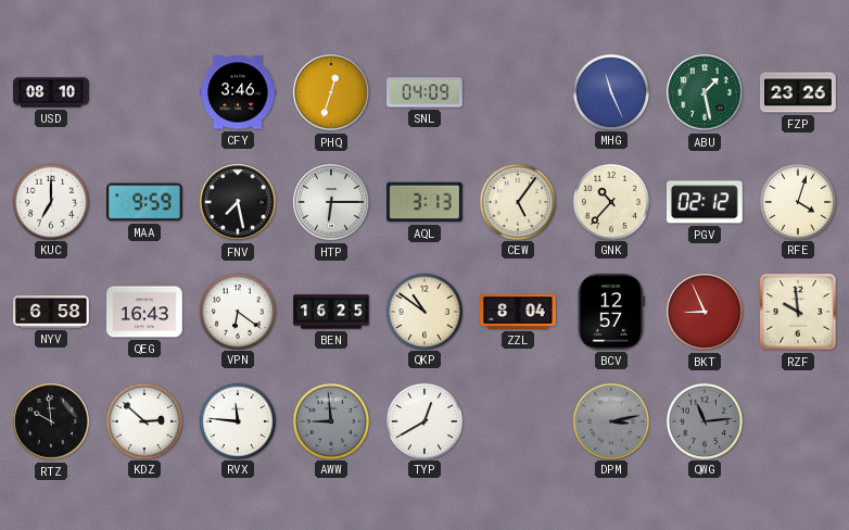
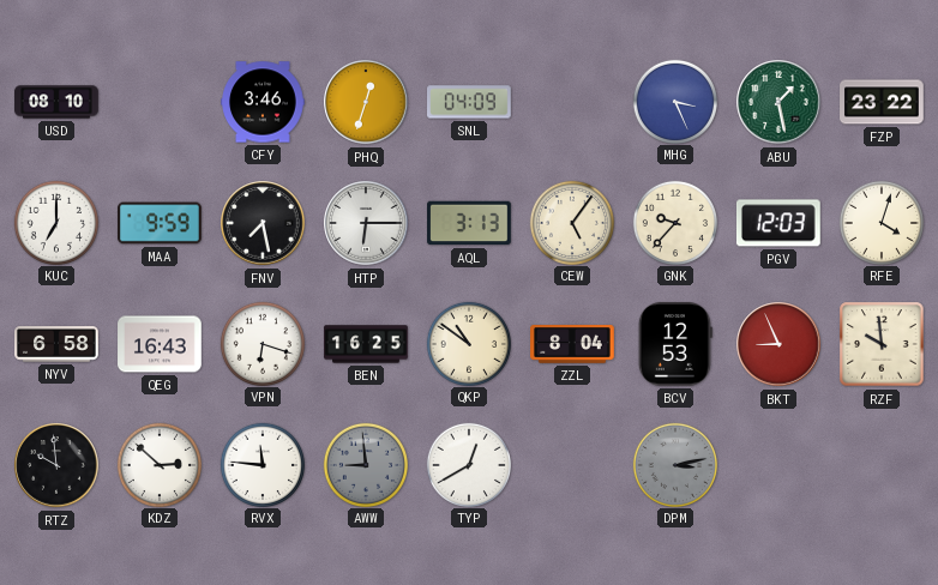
MHG: 11:26 -> 3:26 (674, 101)
FZP: 23:26 -> 23:22 (882, 102)
GNK: 10:37 -> 9:37 (674, 222)
PGV: 02:12 -> 12:03 (778, 223)
VPN: 6:21 -> 6:18 (261, 343)
BCV: 12:57 -> 12:53 (675, 345)
QWG: 11:14 -> none (704, 420)
